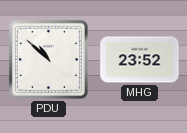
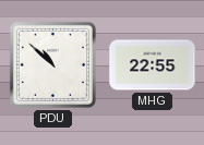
MHG: 23:52 -> 22:55 (153, 65)
